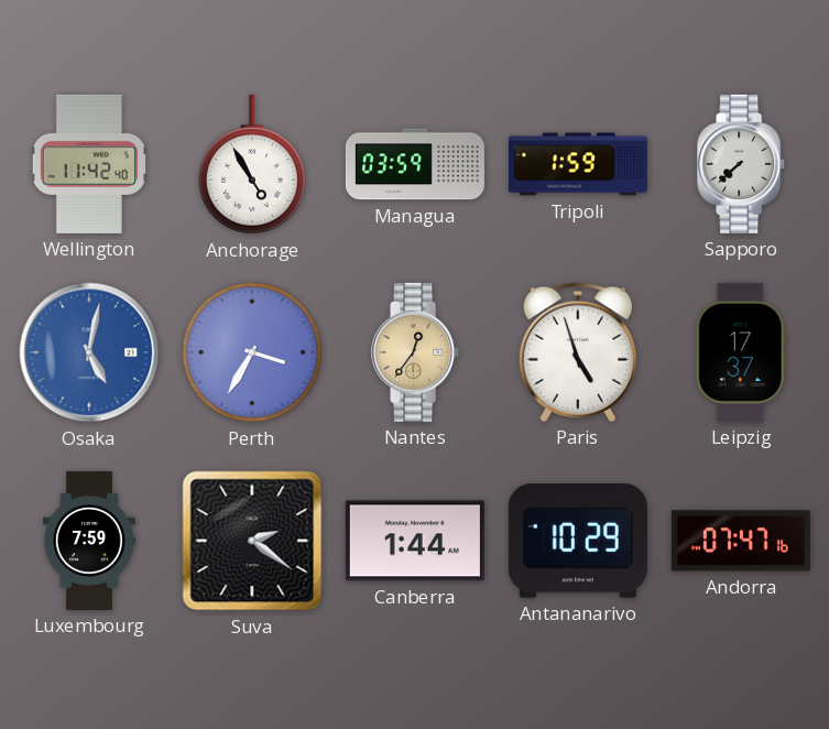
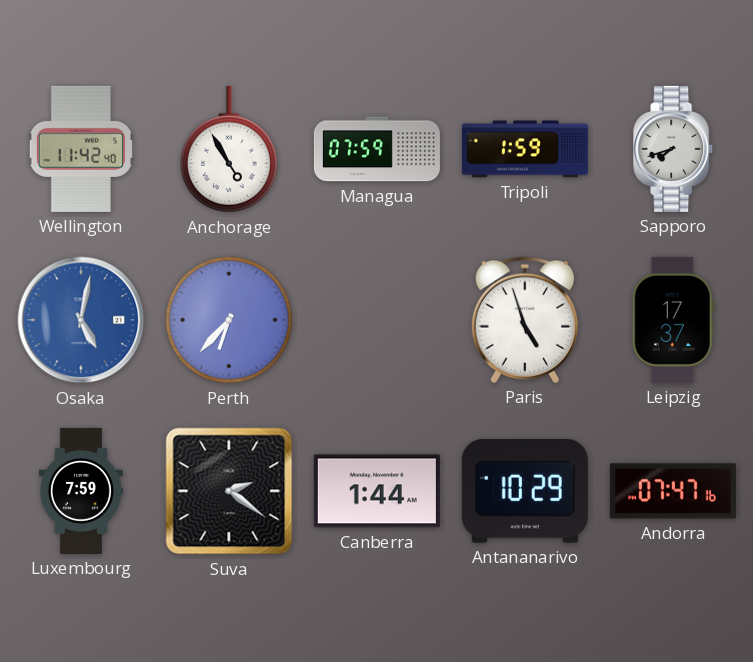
Managua: 03:59 -> 07:59 (377, 149)
Sapporo: 7:38 -> 7:42 (674, 149)
Perth: 3:35 -> 6:37 (229, 320)
Nantes: 12:36 -> none (416, 352)
